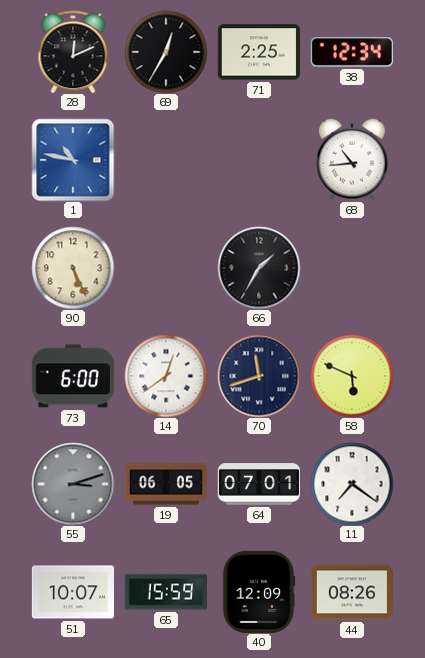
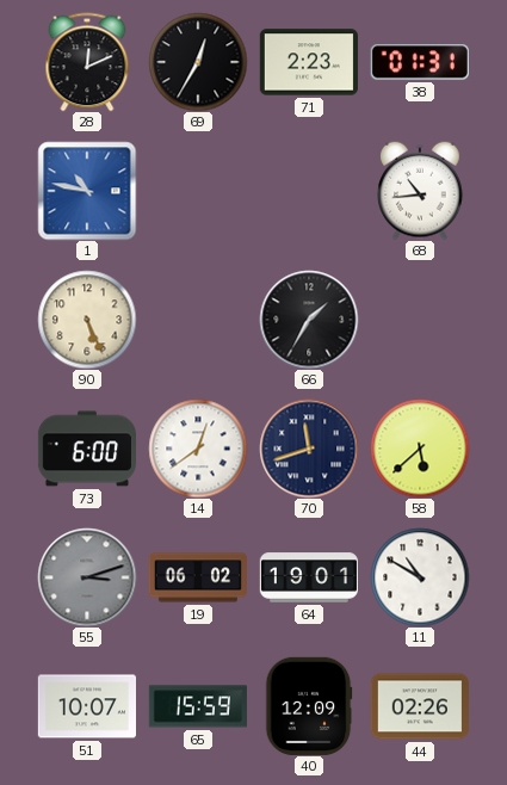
71: 2:25 -> 2:23 (309, 62)
38: 12:34 -> 01:31 (420, 62)
58: 5:49 -> 5:38 (420, 449)
19: 06:05 -> 06:02 (198, 577)
64: 07:01 -> 19:01 (308, 577)
11: 7:21 -> 10:50 (420, 577)
44: 08:26 -> 02:26 (420, 706)
